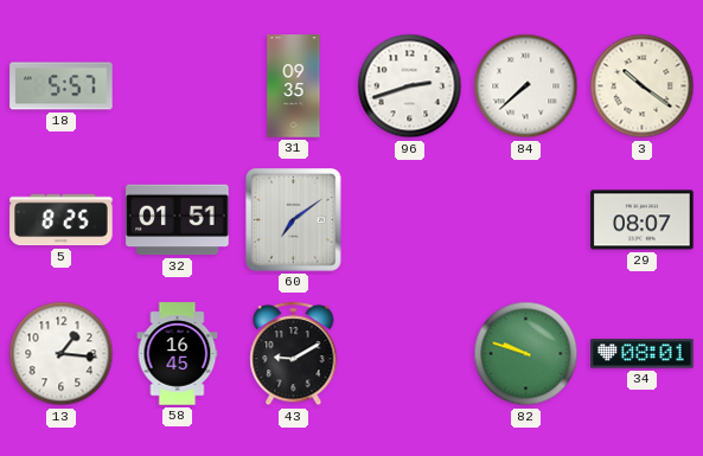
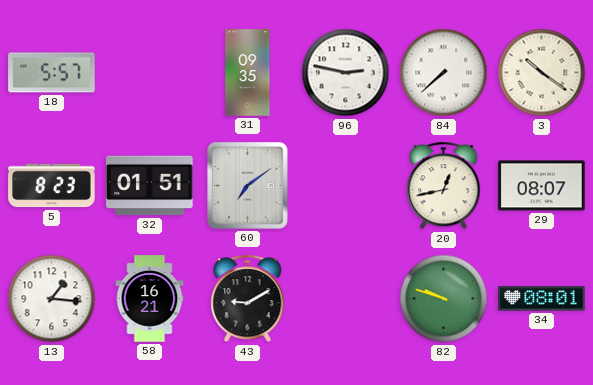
96: 2:42 -> 2:47 (346, 73)
5: 8:25 -> 8:23 (52, 186)
20: none -> 12:43 (444, 186)
58: 16:45 -> 16:21 (150, 299)
